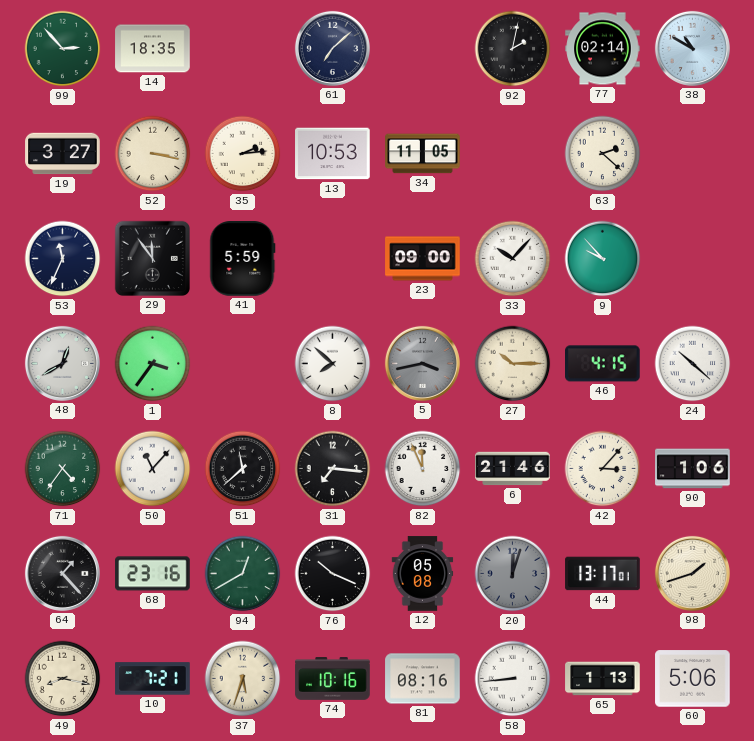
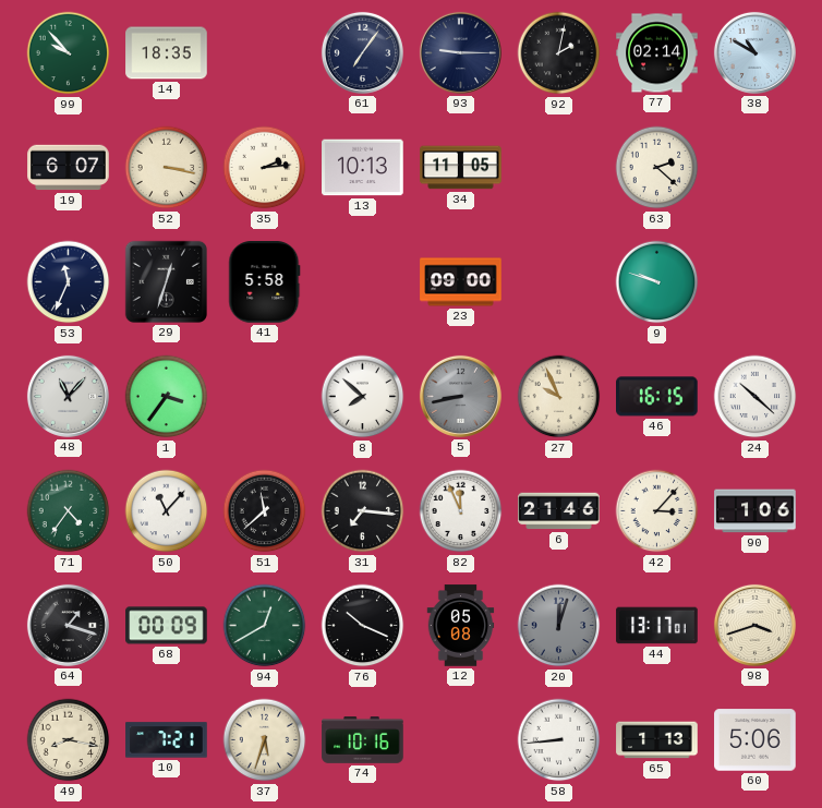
99: 2:53 -> 9:53 (69, 53)
61: 7:08 -> 7:06 (362, 52)
93: none -> 9:15 (460, 52)
19: 3:27 -> 6:07 (69, 168)
13: 10:53 -> 10:13 (363, 168)
29: 11:54 -> 12:33 (166, 281)
41: 5:59 -> 5:58 (265, 282)
33: 10:07 -> none (513, 259)
9: 9:53 -> 9:48 (657, 282)
48: 12:40 -> 11:07 (68, 396)
5: 3:43 -> 8:43 (460, 396)
27: 10:15 -> 9:56 (559, 397)
46: 4:15 -> 16:15 (657, 397)
64: 1:23 -> 1:18 (68, 625)
68: 23:16 -> 00:09 (167, 626)
98: 1:42 -> 3:42 (754, 625)
81: 08:16 -> none (423, 679)
